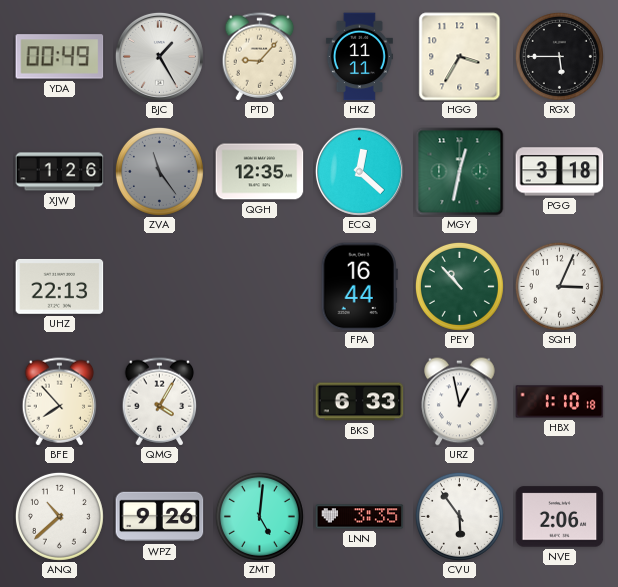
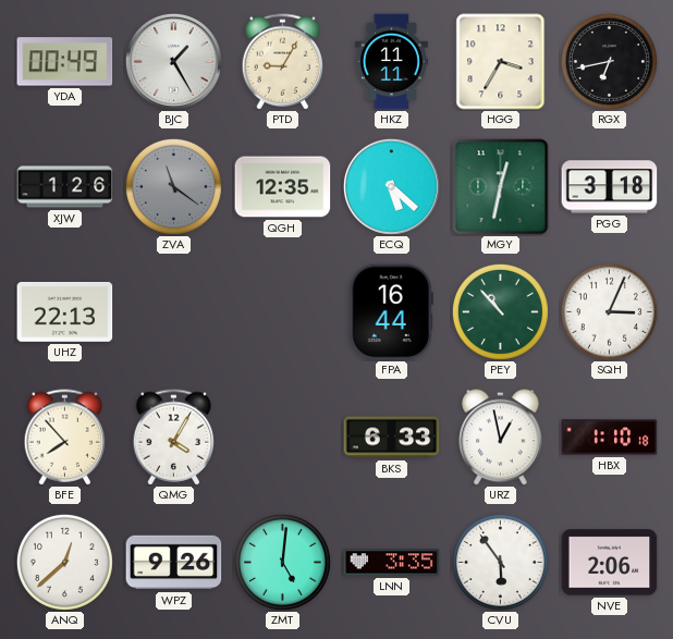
PTD: 9:07 -> 9:05 (283, 62)
RGX: 5:45 -> 6:43 (609, 61)
ZVA: 11:24 -> 11:21 (173, 186)
ECQ: 12:22 -> 5:22 (391, 186)
ANQ: 10:38 -> 12:38 (64, 562)
